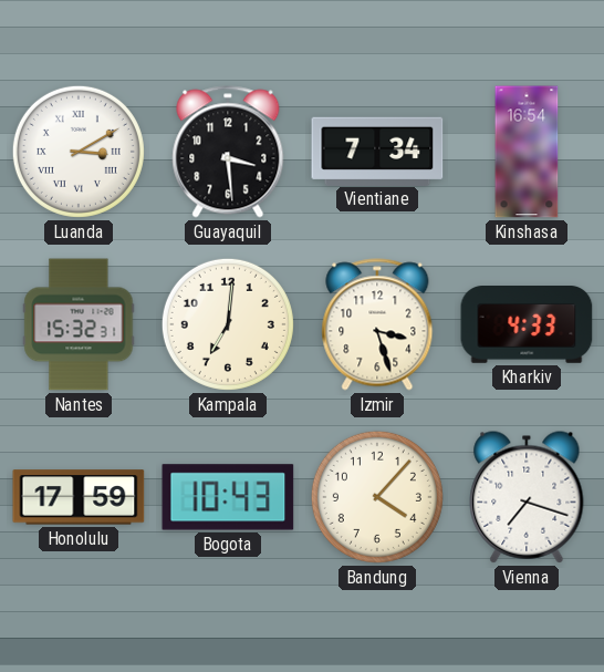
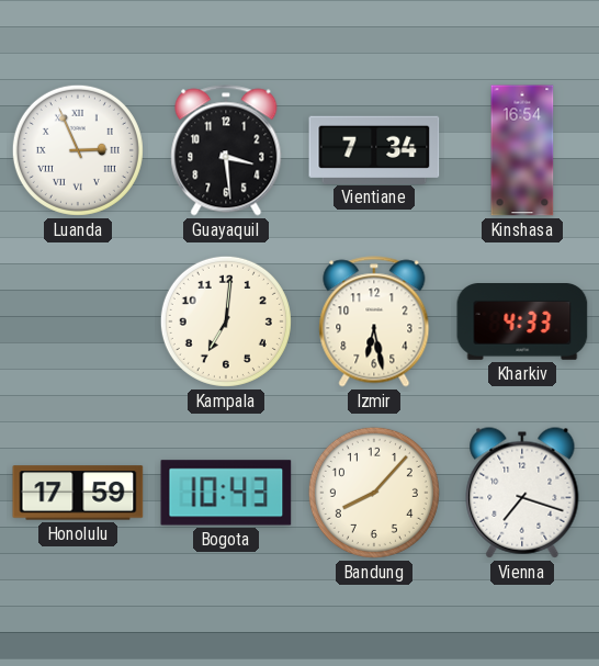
Luanda: 3:10 -> 2:56 (78, 150)
Nantes: 15:32 -> none (79, 324)
Izmir: 3:27 -> 6:28 (374, 321)
Bandung: 4:07 -> 8:07 (374, 493)
